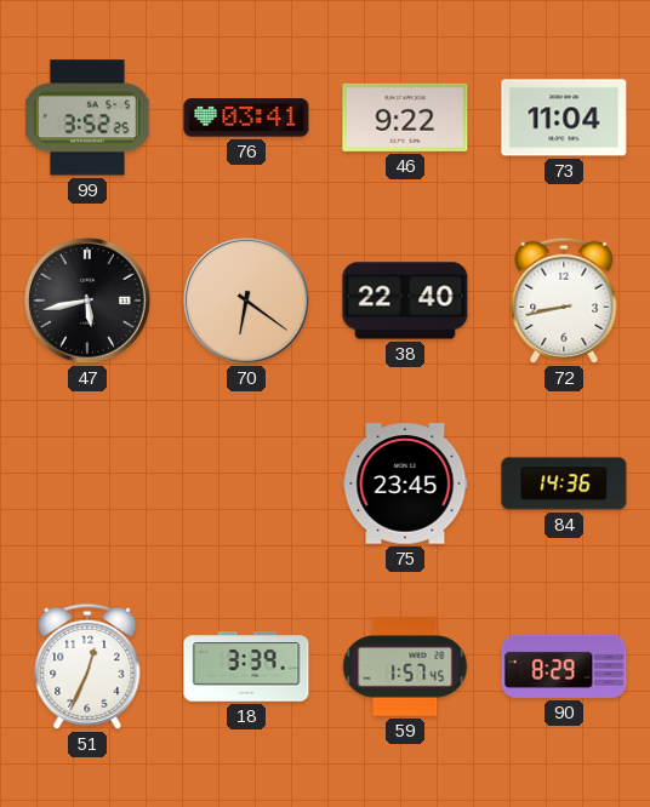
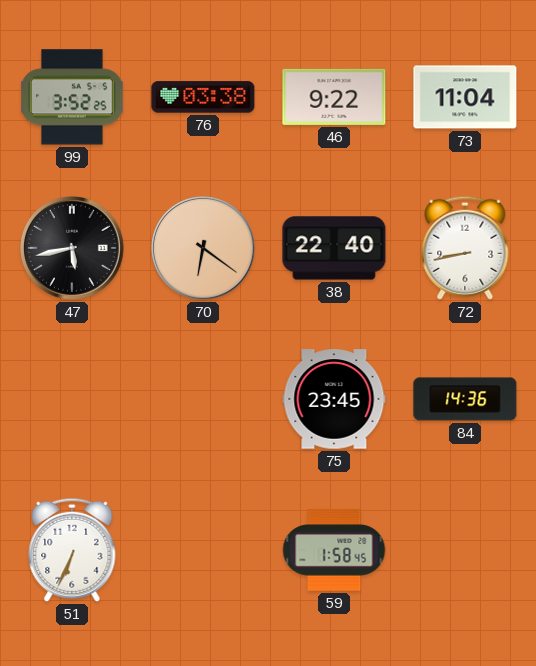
76: 03:41 -> 03:38 (203, 97)
51: 12:34 -> 6:34 (72, 550)
18: 3:39 -> none (246, 666)
59: 1:57 -> 1:58 (334, 550)
90: 8:29 -> none (564, 666)
